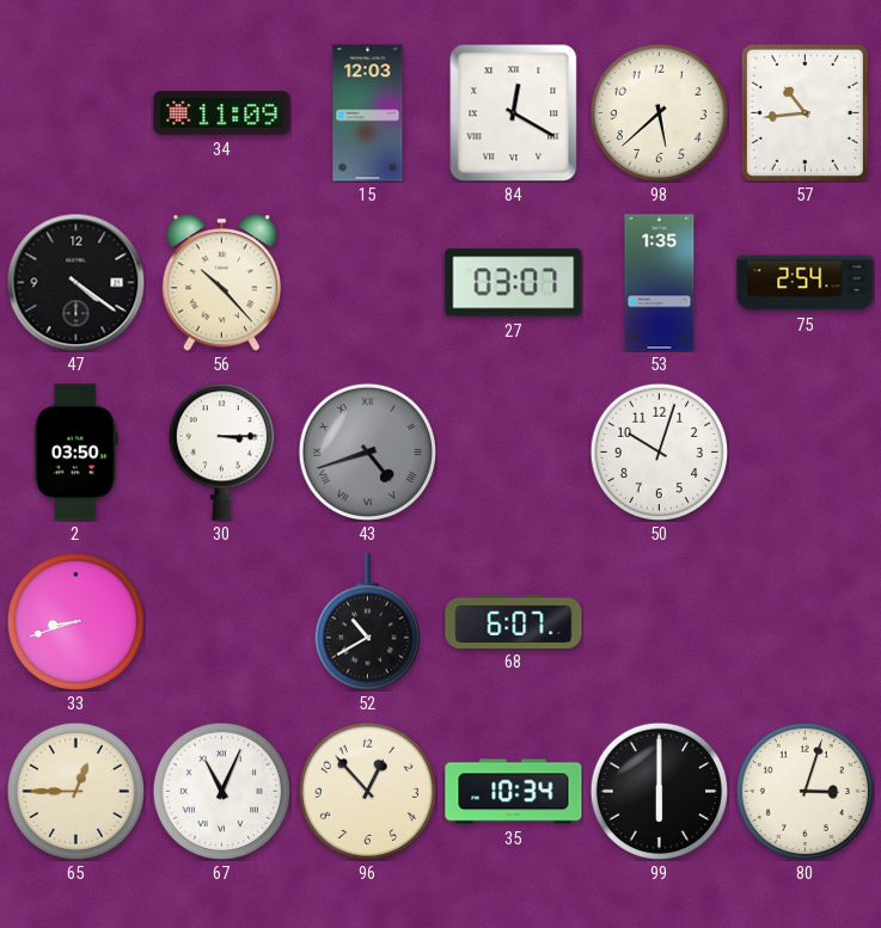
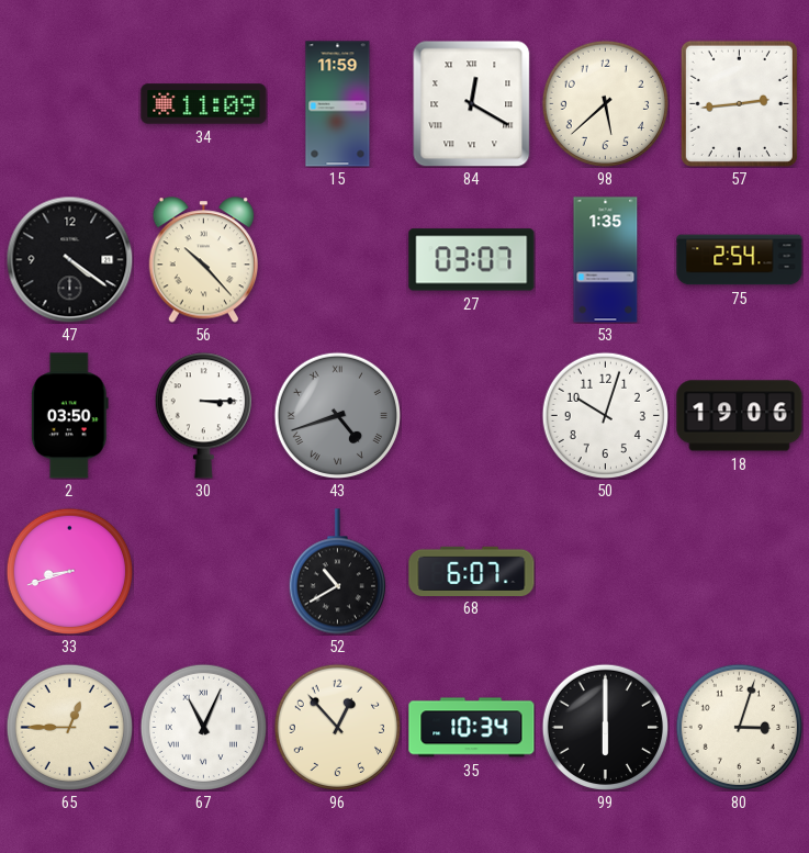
15: 12:03 -> 11:59 (338, 104)
57: 10:44 -> 2:44 (739, 103)
18: none -> 19:06 (740, 416)
